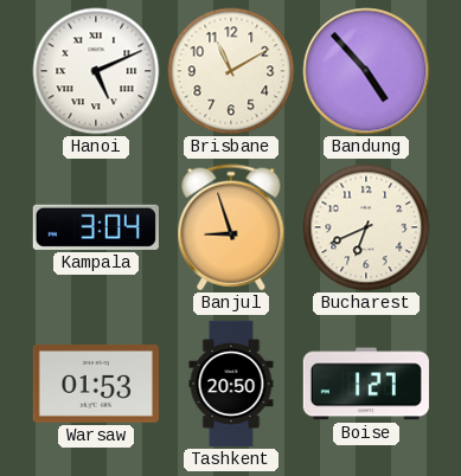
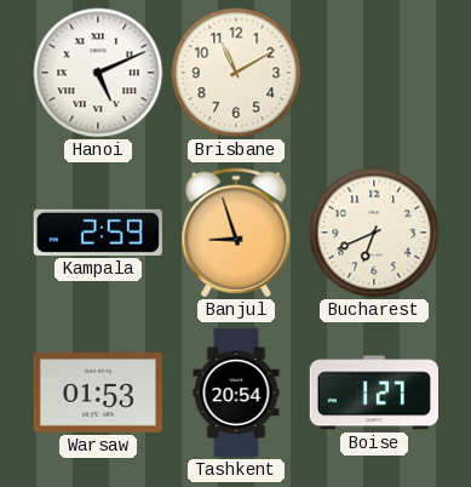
Bandung: 4:53 -> none (366, 71)
Kampala: 3:04 -> 2:59 (98, 233)
Tashkent: 20:50 -> 20:54 (236, 393)
